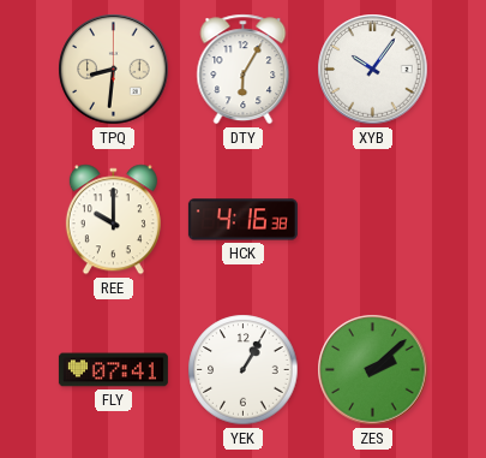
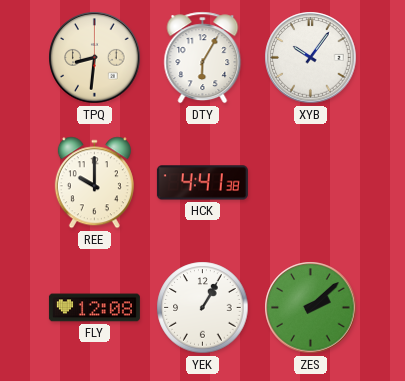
HCK: 4:16 -> 4:41 (202, 183)
FLY: 07:41 -> 12:08 (94, 308)
